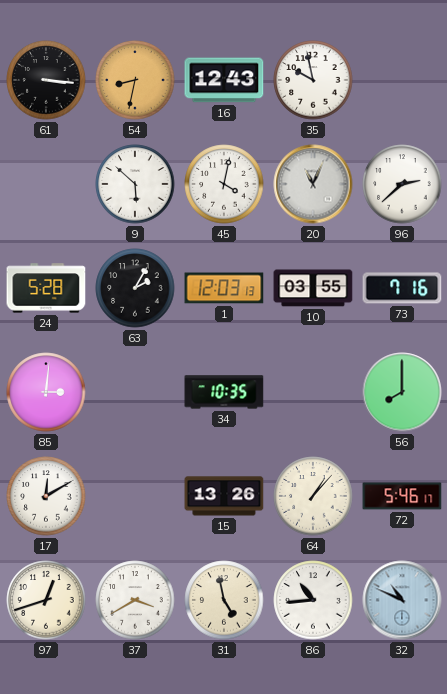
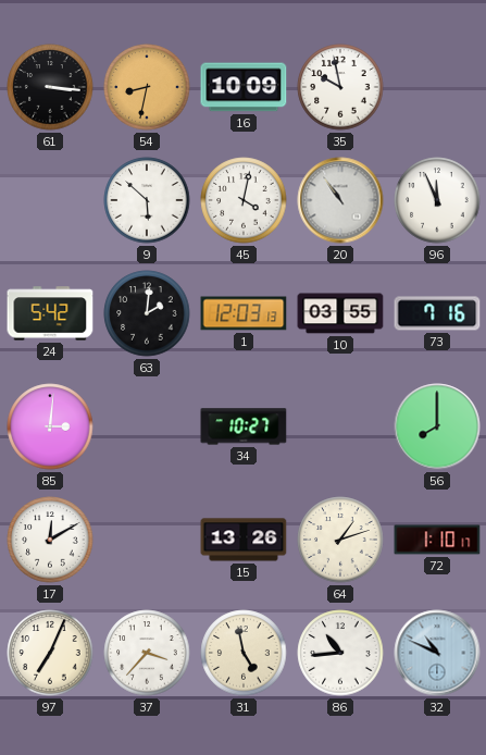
16: 12:43 -> 10:09 (244, 87)
20: 11:04 -> 10:54 (340, 200)
96: 2:38 -> 11:56 (437, 200)
24: 5:28 -> 5:42 (50, 313)
63: 2:05 -> 2:01 (147, 313)
34: 10:35 -> 10:27 (244, 426)
64: 1:07 -> 1:12 (340, 540)
72: 5:46 -> 1:10 (437, 540)
97: 12:42 -> 7:04 (50, 653)
37: 3:40 -> 3:37 (147, 653)
